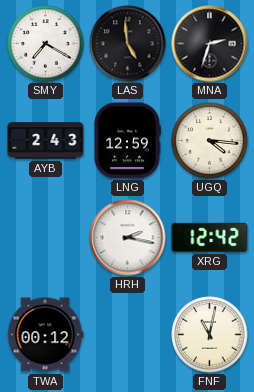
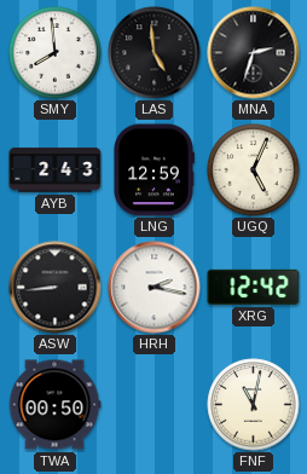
SMY: 7:20 -> 7:59 (56, 53)
UGQ: 4:16 -> 5:04 (254, 170)
ASW: none -> 8:44 (56, 288)
TWA: 00:12 -> 00:50 (54, 405)
